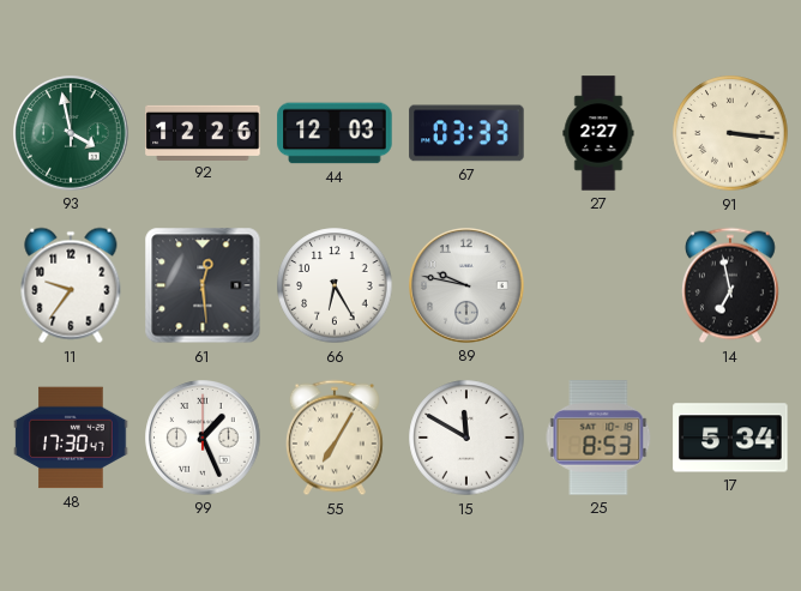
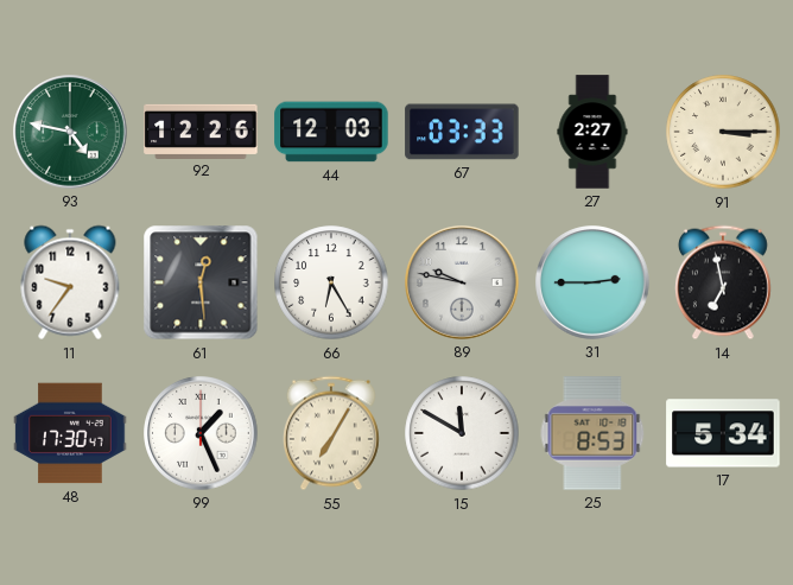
93: 3:58 -> 4:47 (70, 132)
91: 3:16 -> 3:15 (723, 132)
31: none -> 2:45 (592, 282)
